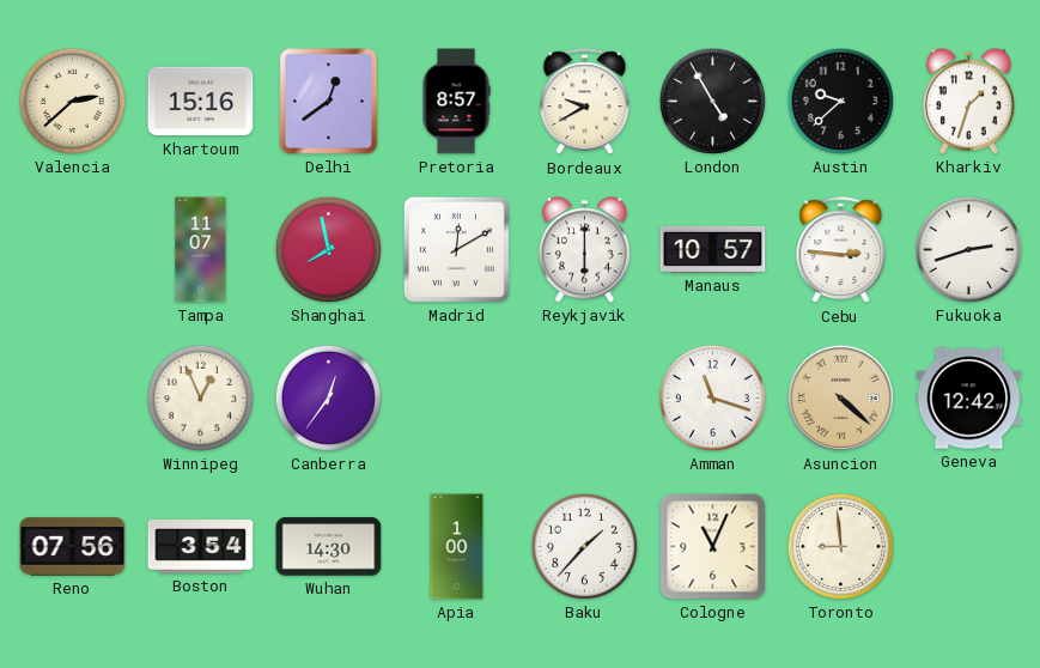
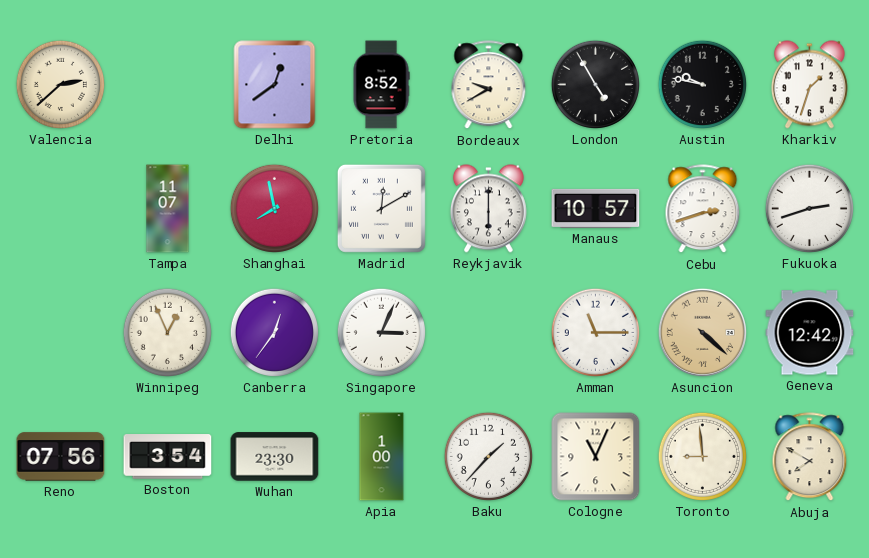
Khartoum: 15:16 -> none (201, 102)
Pretoria: 8:57 -> 8:52 (381, 85)
Austin: 9:38 -> 9:47 (702, 84)
Cebu: 2:46 -> 2:42 (703, 209)
Singapore: none -> 3:04 (381, 332)
Amman: 11:18 -> 11:15 (595, 332)
Wuhan: 14:30 -> 23:30 (275, 457)
Abuja: none -> 7:50 (810, 457)
